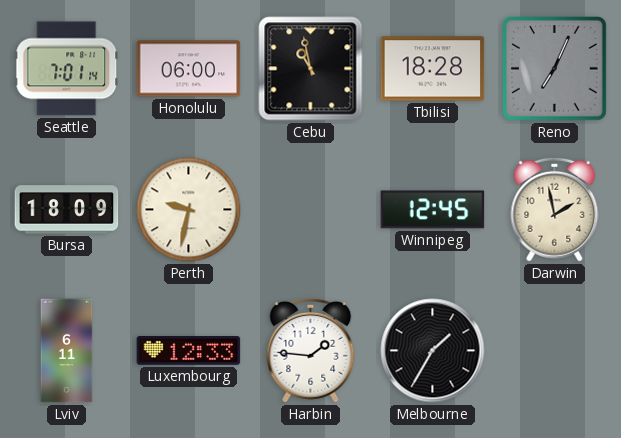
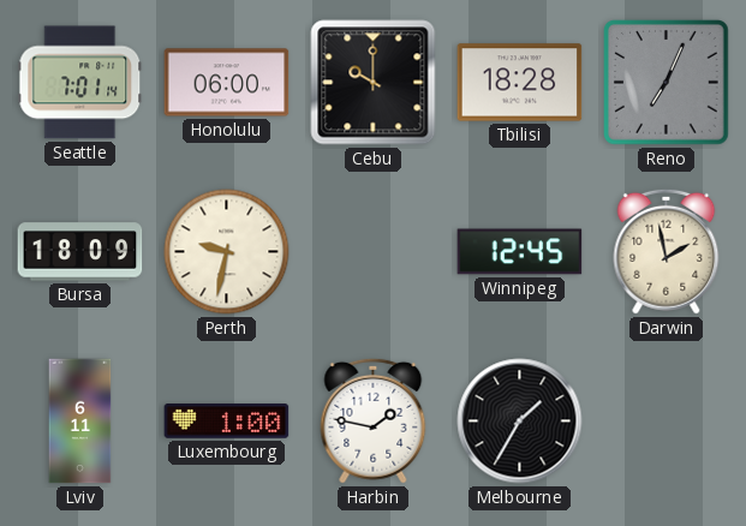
Cebu: 10:58 -> 10:00 (374, 83)
Luxembourg: 12:33 -> 1:00 (227, 422)
Harbin: 1:46 -> 1:47 (374, 420)
